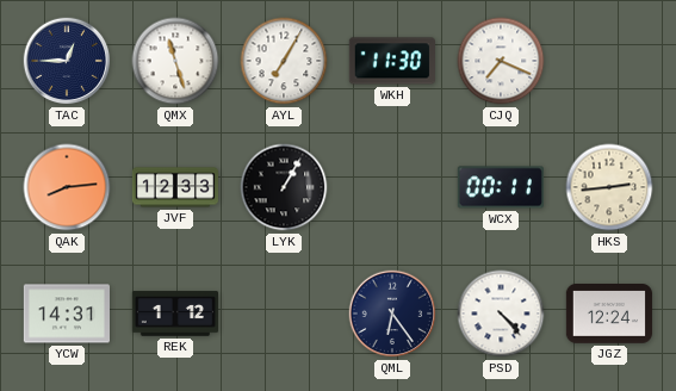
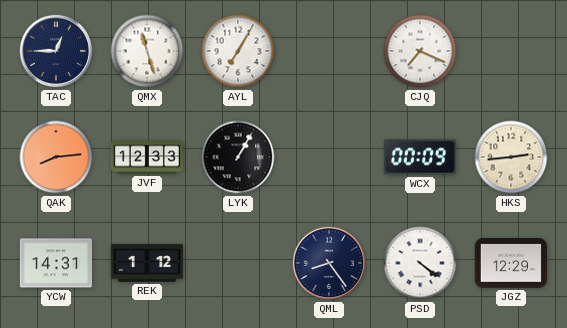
WKH: 11:30 -> none (392, 61)
WCX: 00:11 -> 00:09 (420, 157)
QML: 6:24 -> 8:24 (329, 263)
PSD: 4:23 -> 4:21 (420, 263)
JGZ: 12:24 -> 12:29 (511, 264)
